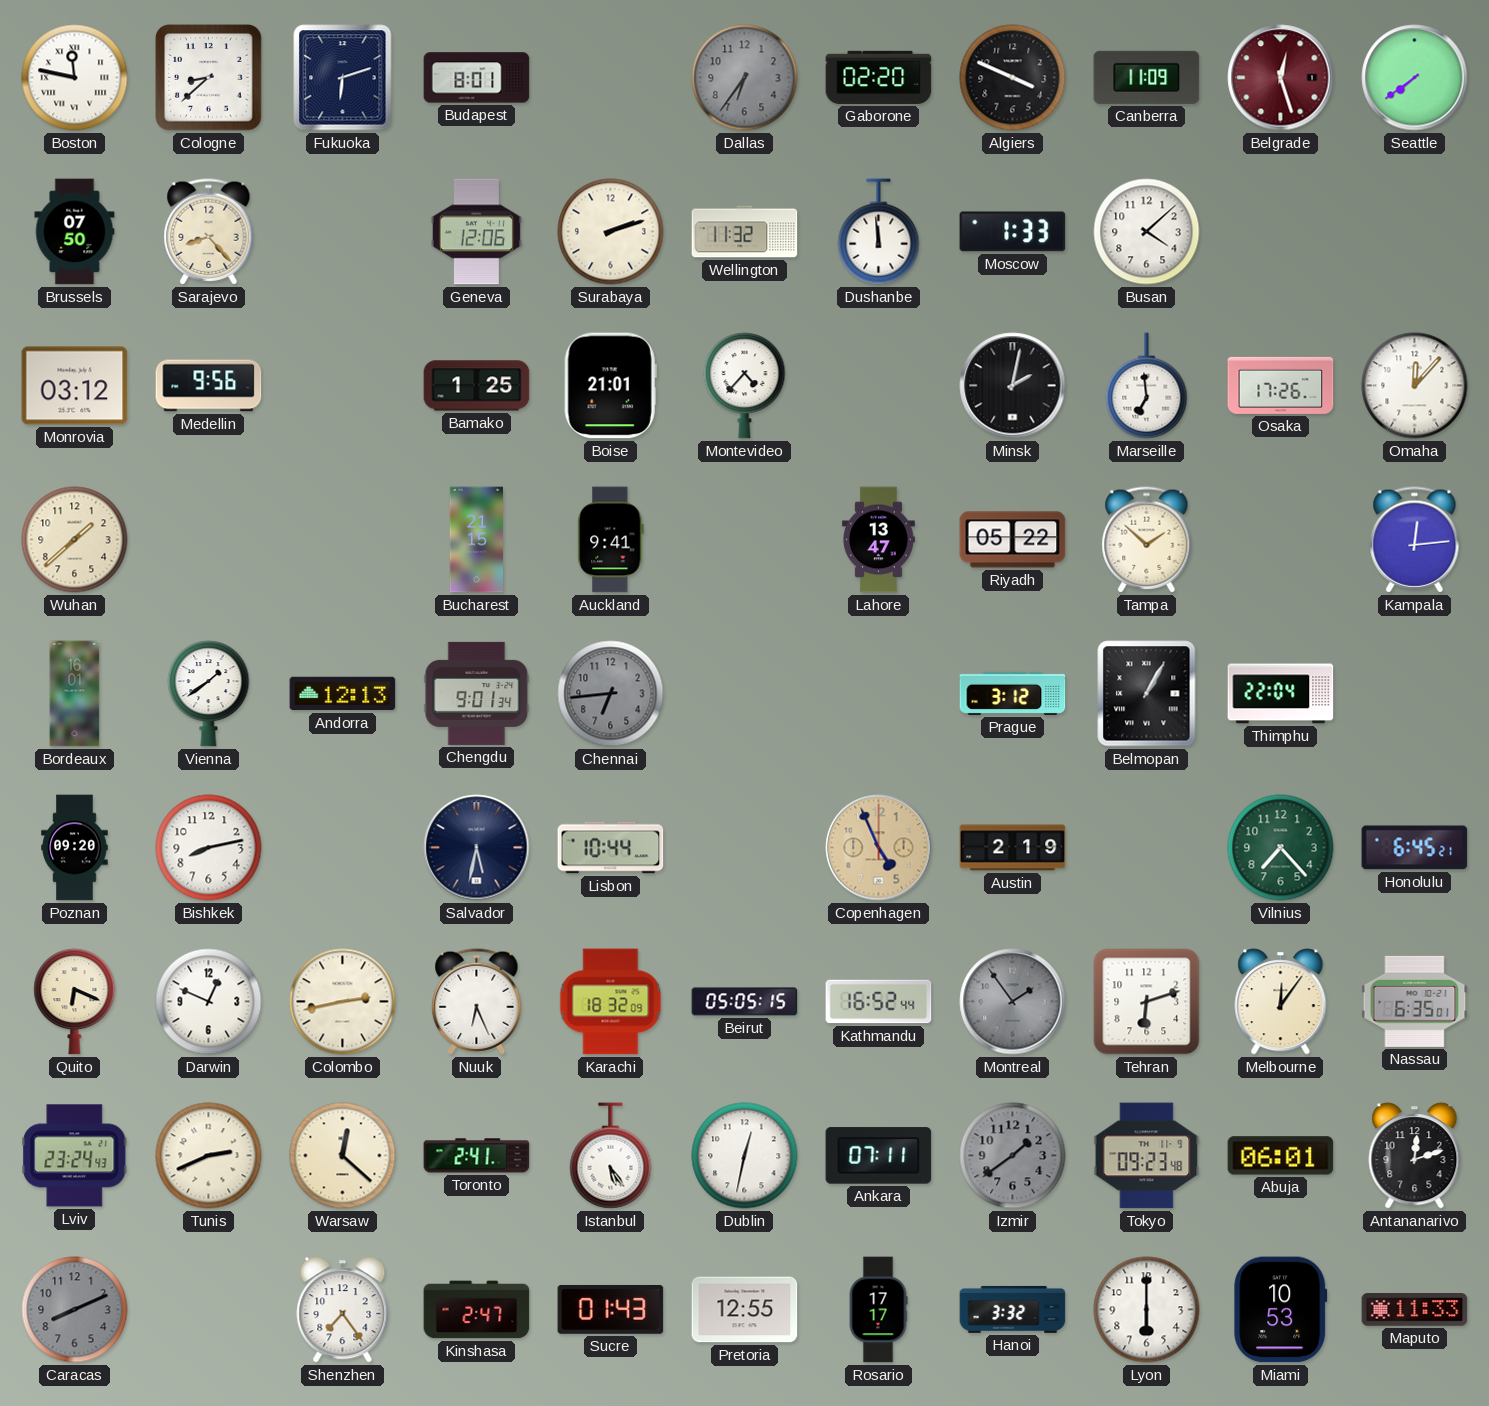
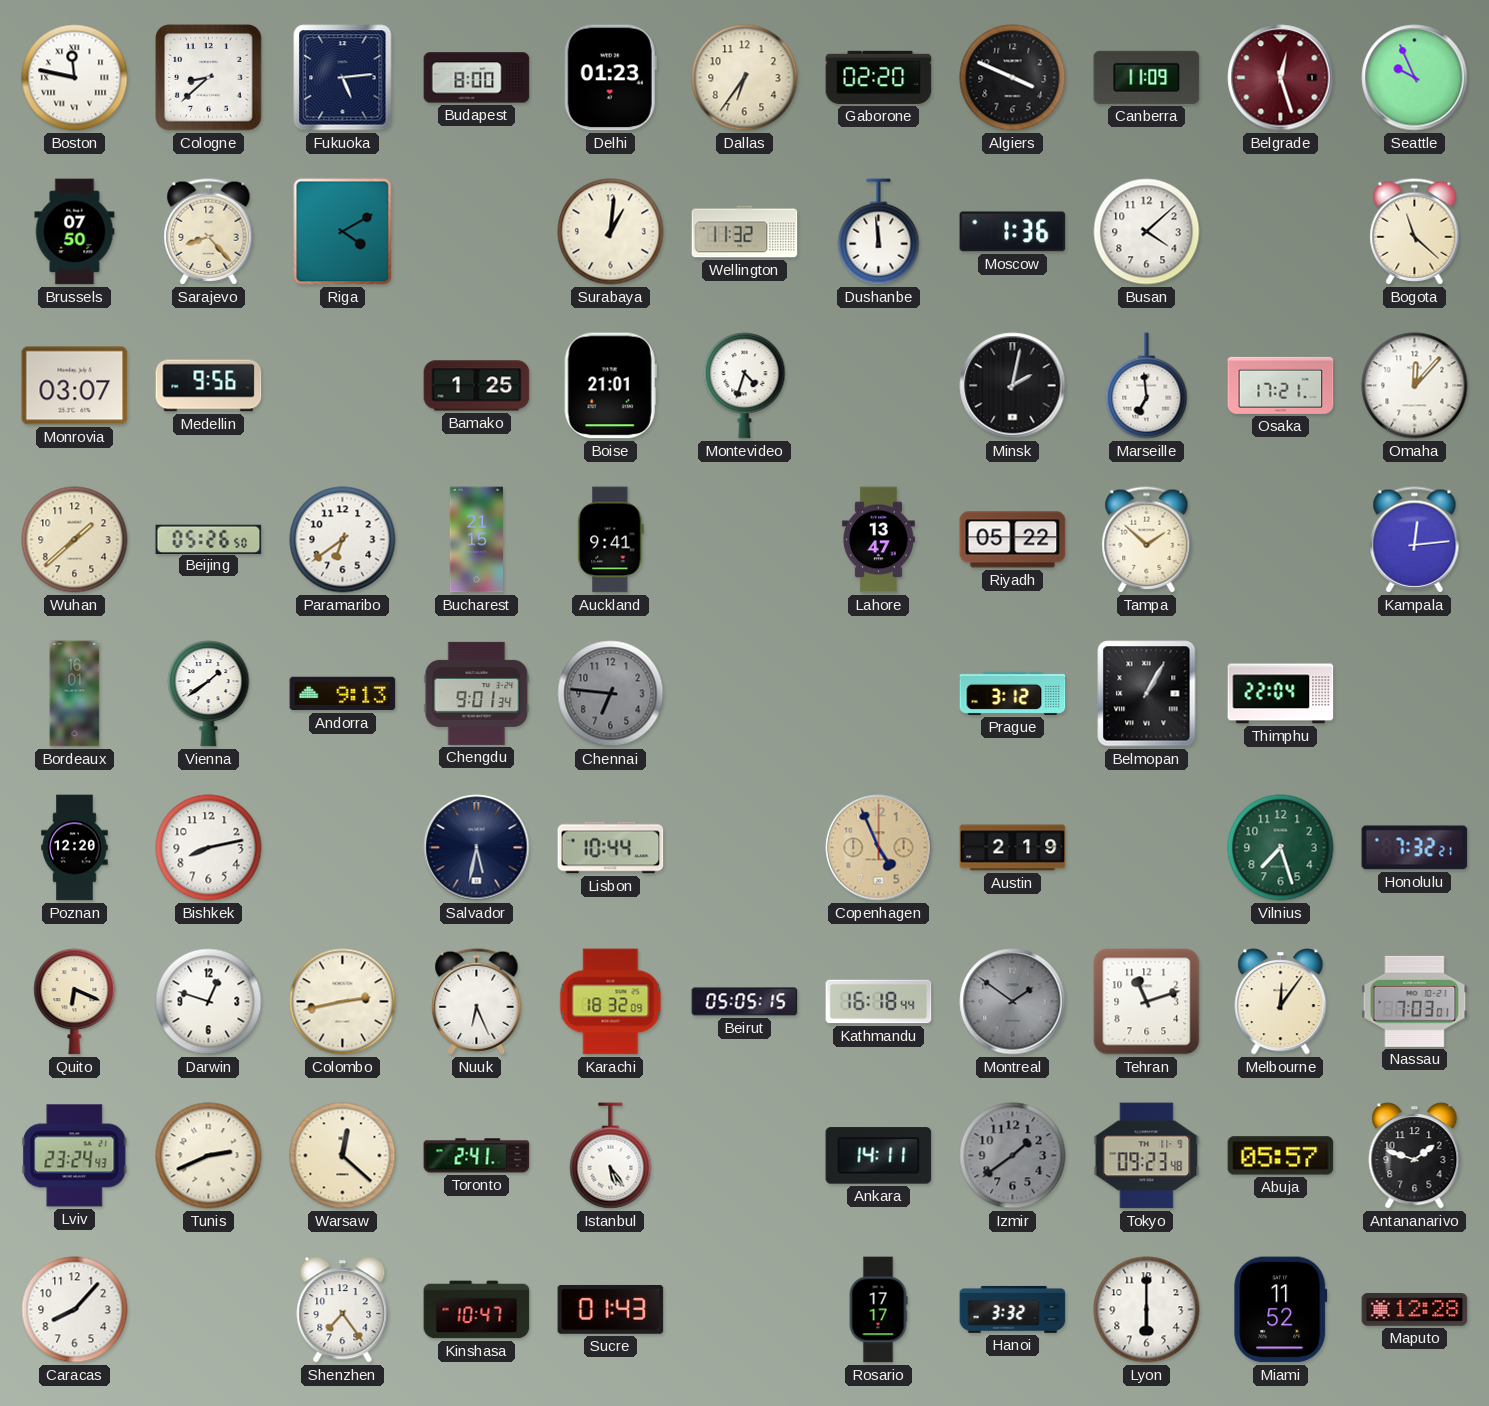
Fukuoka: 6:12 -> 5:14 (343, 78)
Budapest: 8:01 -> 8:00 (477, 78)
Delhi: none -> 01:23 (610, 78)
Dallas dial: grey -> cream (745, 78)
Seattle: 7:39 -> 9:56 (1415, 78)
Riga: none -> 4:10 (343, 232)
Geneva: 12:06 -> none (476, 232)
Surabaya: 2:12 -> 1:01 (611, 232)
Moscow: 1:33 -> 1:36 (1013, 232)
Bogota: none -> 11:22 (1415, 232)
Monrovia: 03:12 -> 03:07 (75, 386)
Montevideo: 4:37 -> 4:33 (745, 386)
Osaka: 17:26 -> 17:21 (1281, 385)
Beijing: none -> 05:26 (209, 539)
Paramaribo: none -> 6:39 (343, 540)
Andorra: 12:13 -> 9:13 (343, 694)
Chennai: 6:44 -> 6:46 (611, 694)
Poznan: 09:20 -> 12:20 (75, 848)
Vilnius: 7:23 -> 7:27 (1281, 848)
Honolulu: 6:45 -> 7:32 (1415, 848)
Darwin: 12:49 -> 12:48 (209, 1002)
Kathmandu: 16:52 -> 16:18 (879, 1002)
Montreal: 1:54 -> 1:51 (1013, 1002)
Tehran: 6:12 -> 11:12 (1147, 1002)
Nassau: 6:35 -> 7:03 (1415, 1001)
Dublin: 12:32 -> none (745, 1156)
Ankara: 07:11 -> 14:11 (879, 1156)
Abuja: 06:01 -> 05:57 (1281, 1156)
Antananarivo: 12:12 -> 1:48 (1415, 1156)
Caracas: 8:11 -> 8:07 (75, 1310)
Caracas dial: grey -> white (75, 1310)
Kinshasa: 2:47 -> 10:47 (477, 1310)
Pretoria: 12:55 -> none (745, 1310)
Miami: 10:53 -> 11:52 (1281, 1310)
Maputo: 11:33 -> 12:28 (1415, 1310)
